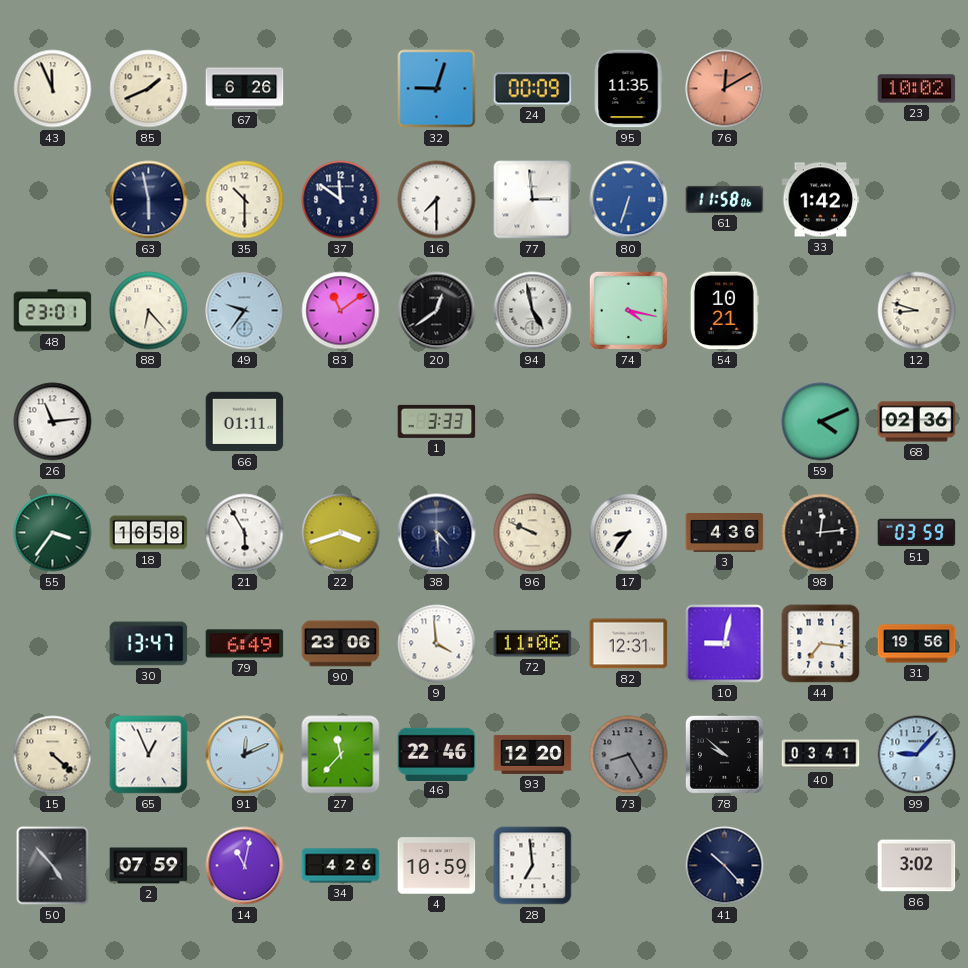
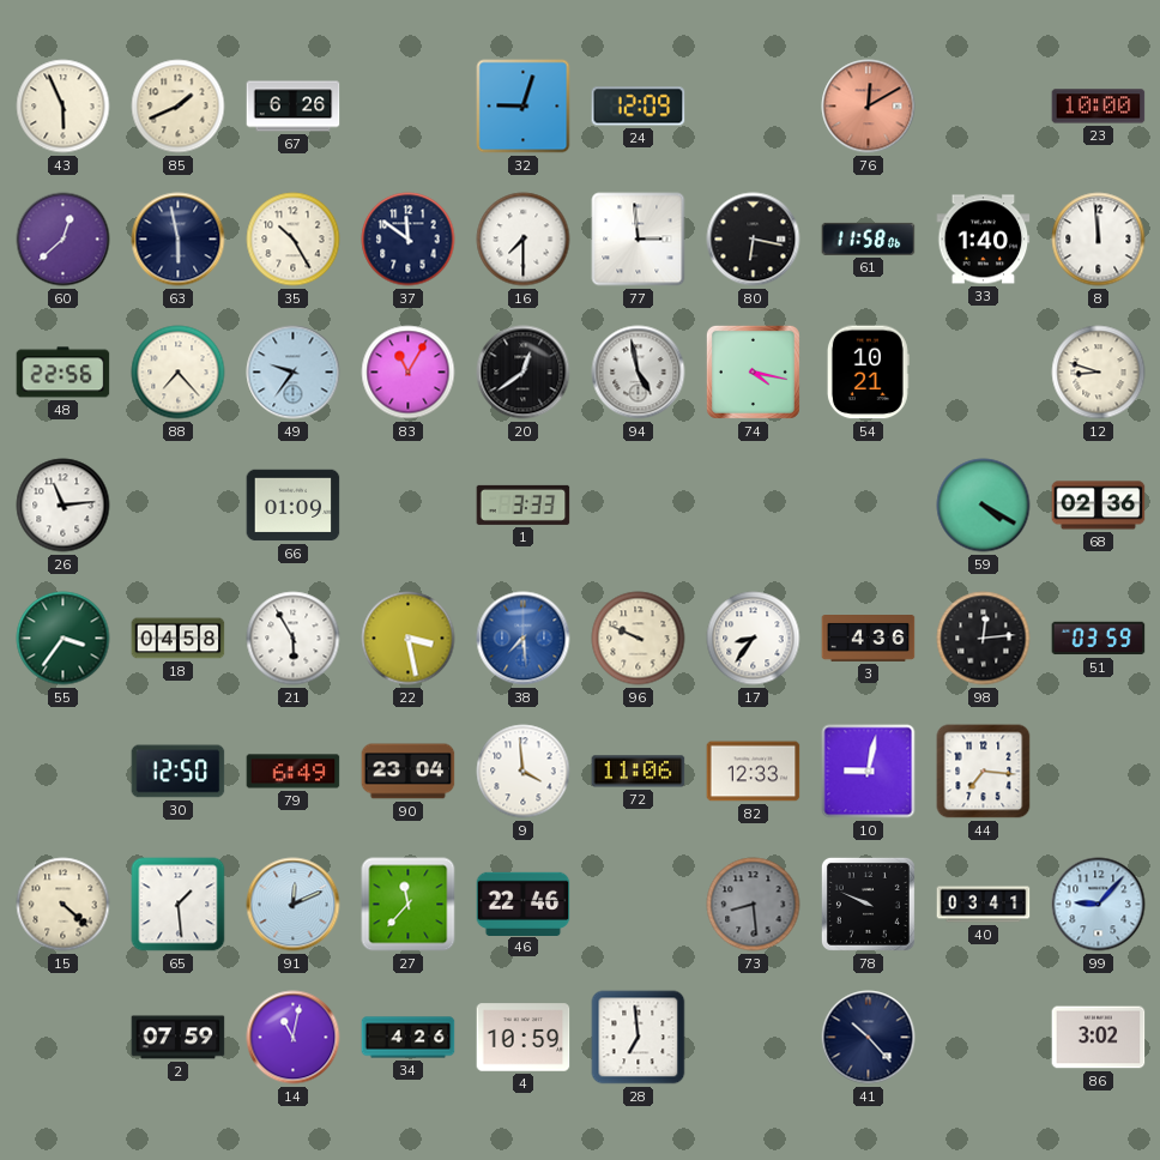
43: 11:56 -> 5:56 (64, 107)
24: 00:09 -> 12:09 (639, 107)
95: 11:35 -> none (628, 89)
23: 10:02 -> 10:00 (1099, 107)
60: none -> 12:38 (64, 240)
35: 10:30 -> 10:25 (294, 240)
80: 6:33 -> 6:17 (754, 240)
80 dial: blue -> black (754, 240)
33: 1:42 -> 1:40 (984, 240)
8: none -> 11:59 (1099, 240)
48: 23:01 -> 22:56 (64, 373)
88: 6:23 -> 7:23 (179, 373)
83: 11:09 -> 11:05 (409, 373)
66: 01:11 -> 01:09 (294, 506)
59: 4:11 -> 4:20 (984, 506)
18: 16:58 -> 04:58 (179, 639)
22: 3:42 -> 3:28 (409, 639)
38: 4:29 -> 7:29 (524, 639)
38 dial: navy -> blue (524, 639)
30: 13:47 -> 12:50 (179, 772)
90: 23:06 -> 23:04 (409, 772)
82: 12:31 -> 12:33 (754, 772)
31: 19:56 -> none (917, 644)
65: 12:56 -> 1:29 (179, 905)
93: 12:20 -> none (533, 754)
73: 8:25 -> 8:29 (754, 905)
78: 9:52 -> 9:49 (868, 904)
50: 4:53 -> none (53, 866)
